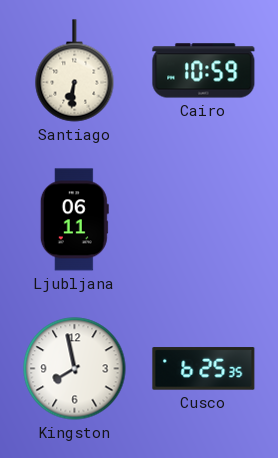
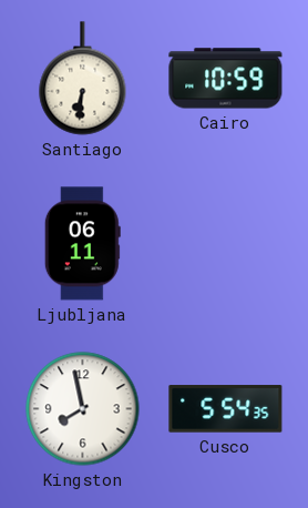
Cusco: 6:25 -> 5:54 (226, 409)
